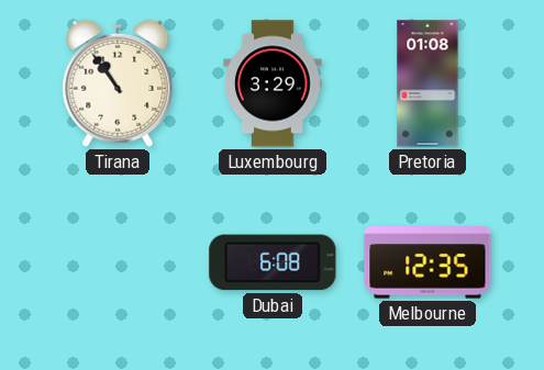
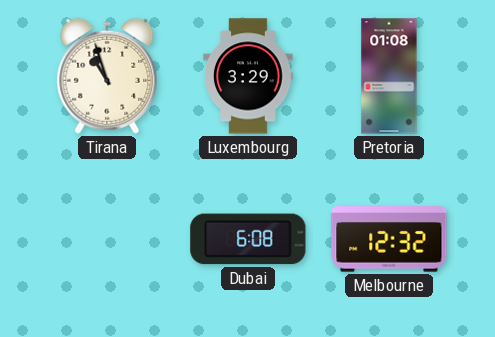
Tirana: 10:54 -> 10:57 (107, 76)
Melbourne: 12:35 -> 12:32 (389, 239)
